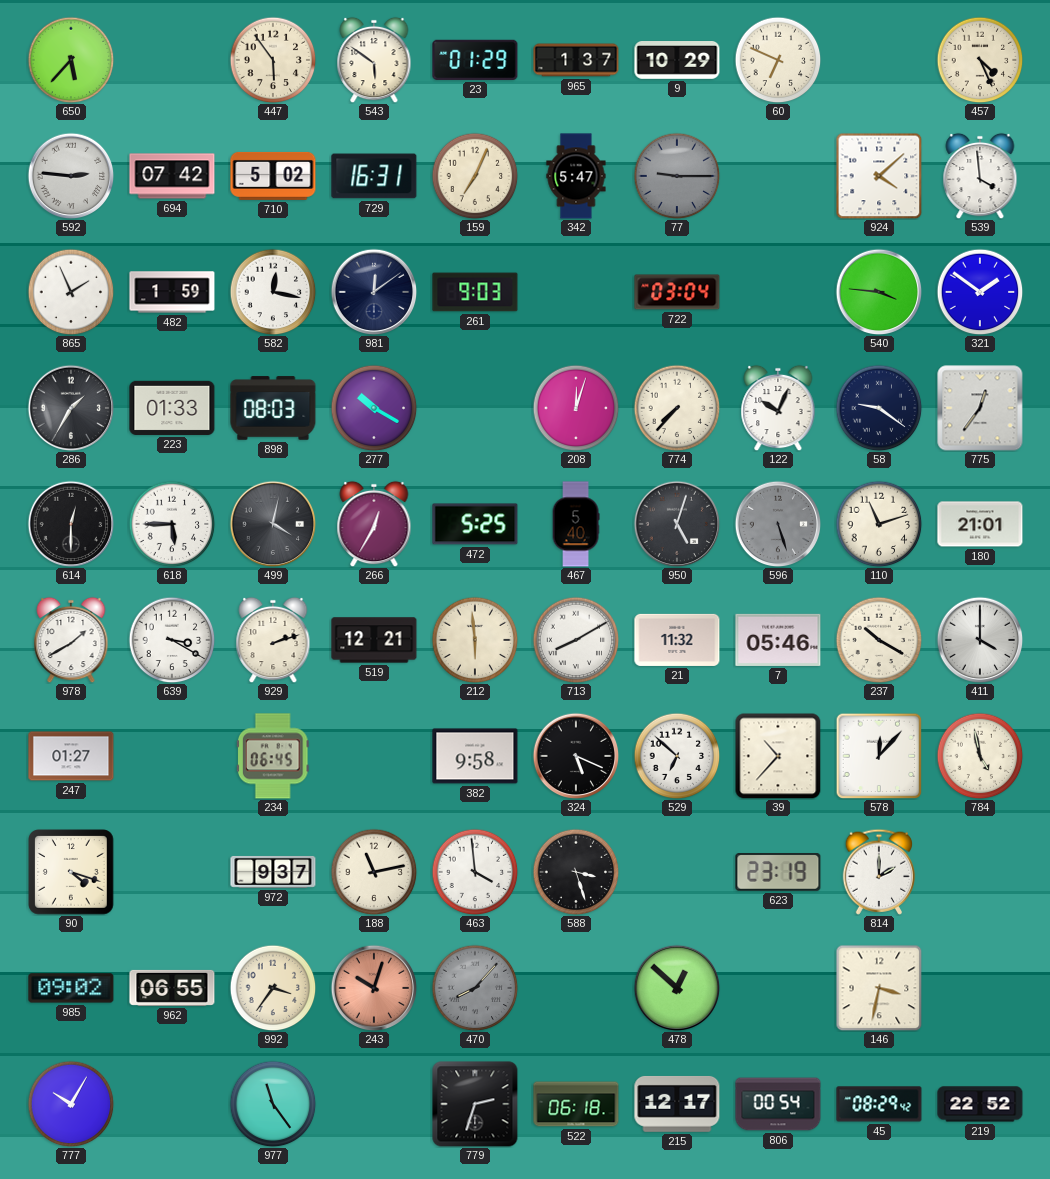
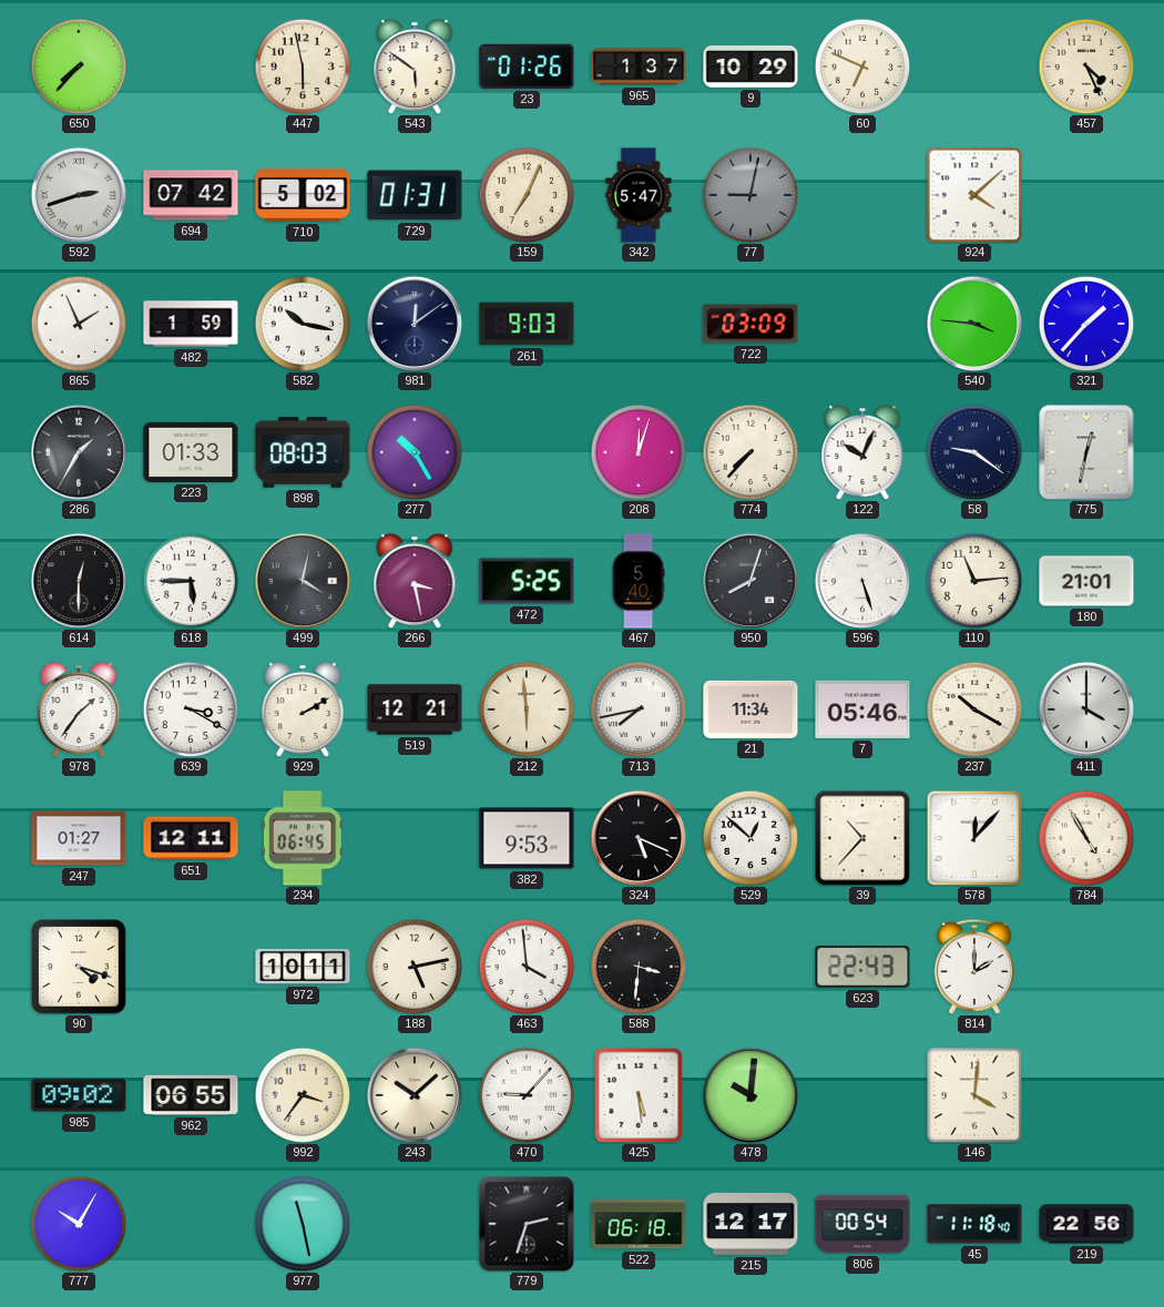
650: 5:37 -> 7:37 (79, 67)
447: 5:54 -> 5:58 (303, 67)
23: 01:29 -> 01:26 (527, 67)
592: 2:46 -> 2:42 (79, 195)
729: 16:31 -> 01:31 (415, 195)
77: 9:15 -> 9:02 (751, 195)
539: 3:59 -> none (980, 176)
582: 12:17 -> 10:17 (303, 324)
722: 03:04 -> 03:09 (751, 324)
321: 1:51 -> 1:37 (1086, 324)
277: 10:20 -> 10:25 (415, 452)
775: 12:36 -> 12:32 (1086, 452)
266: 12:35 -> 3:28 (415, 581)
950: 5:03 -> 8:03 (751, 581)
596 dial: grey -> white (862, 581)
110: 11:12 -> 11:14 (974, 581)
978: 1:40 -> 1:36 (79, 709)
929: 2:12 -> 2:10 (303, 709)
713: 8:10 -> 7:43 (639, 709)
21: 11:32 -> 11:34 (751, 709)
651: none -> 12:11 (191, 838)
382: 9:58 -> 9:53 (527, 838)
529: 6:52 -> 12:52 (751, 838)
784: 4:58 -> 4:55 (1086, 838)
972: 9:37 -> 10:11 (303, 967)
188: 11:13 -> 5:13 (415, 967)
588: 3:27 -> 3:31 (639, 967)
623: 23:19 -> 22:43 (862, 968)
243: 10:03 -> 10:08 (415, 1095)
243 dial: salmon -> cream (415, 1095)
470: 8:07 -> 9:07 (527, 1095)
470 dial: grey -> white (527, 1095)
425: none -> 5:29 (639, 1095)
478: 12:52 -> 10:01 (751, 1095)
146: 3:32 -> 4:01 (974, 1095)
977: 11:24 -> 11:28 (303, 1224)
45: 08:29 -> 11:18 (974, 1224)
219: 22:52 -> 22:56 (1086, 1224)
